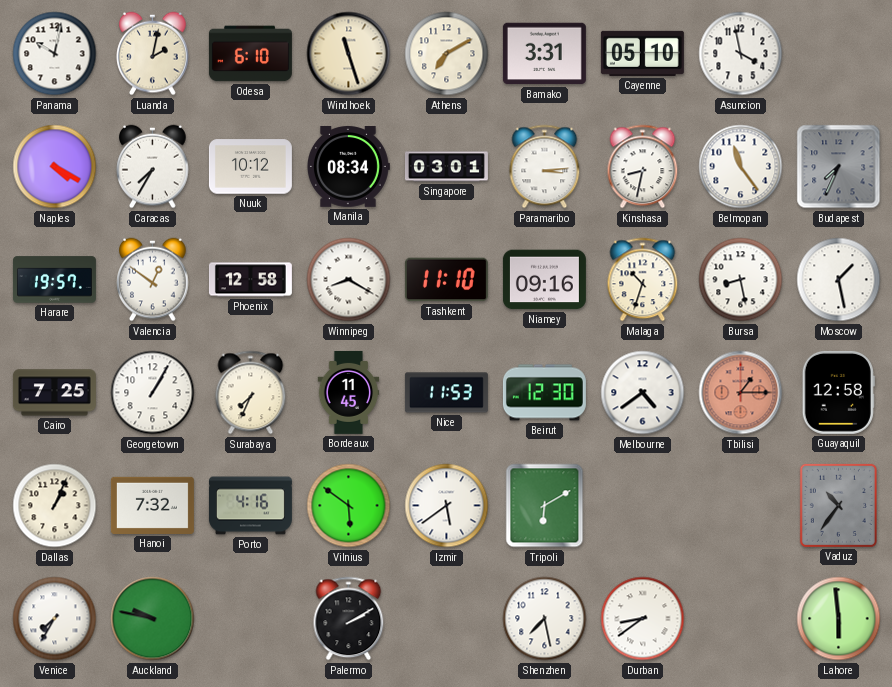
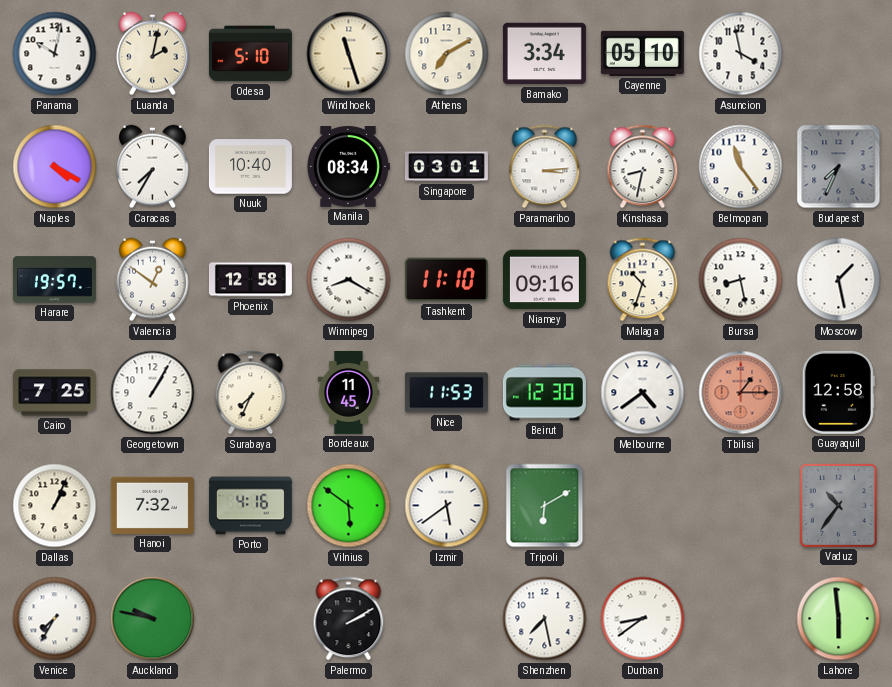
Odesa: 6:10 -> 5:10 (250, 54)
Bamako: 3:31 -> 3:34 (544, 54)
Nuuk: 10:12 -> 10:40 (250, 167)
